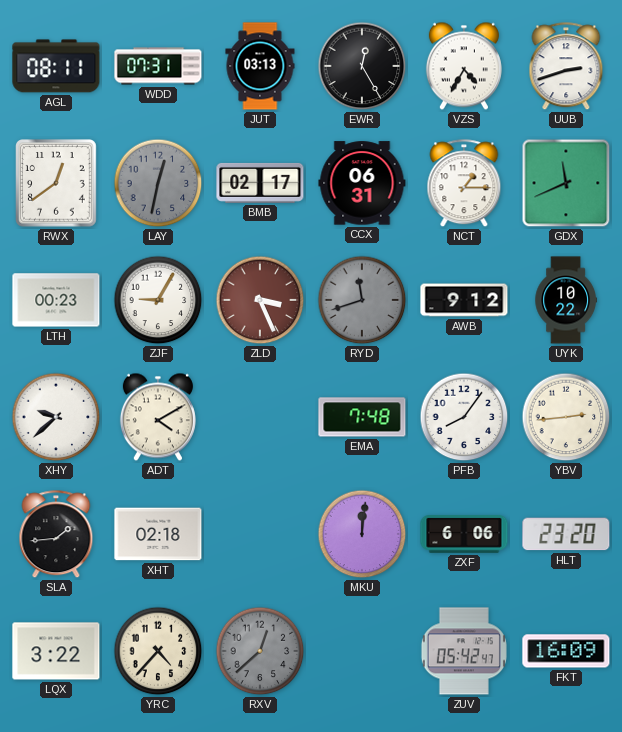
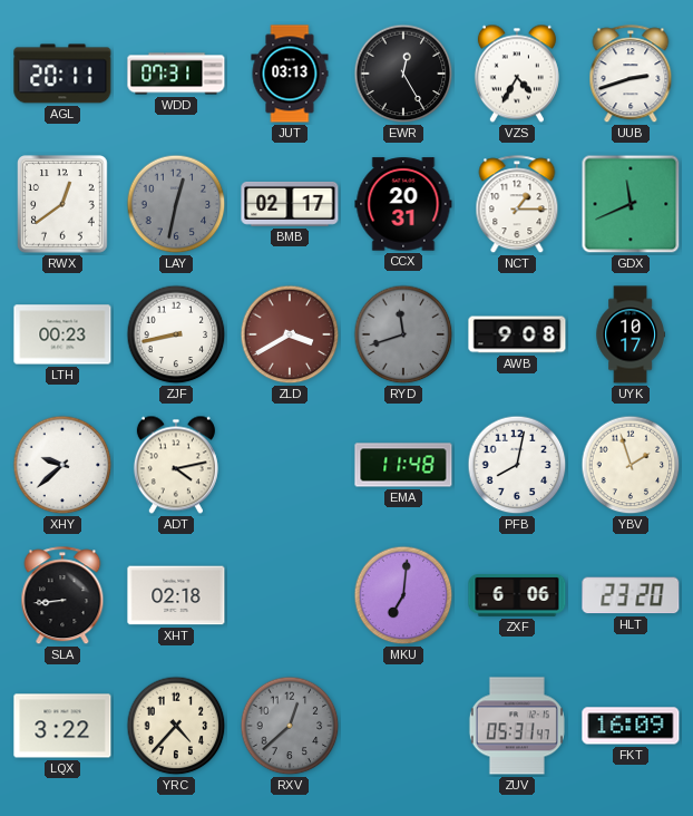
AGL: 08:11 -> 20:11 (62, 74)
CCX: 06:31 -> 20:31 (403, 204)
ZJF: 9:05 -> 8:43 (176, 334)
ZLD: 3:26 -> 3:40 (290, 334)
AWB: 9:12 -> 9:08 (517, 334)
UYK: 10:22 -> 10:17 (629, 334)
ADT: 4:10 -> 4:13 (176, 465)
EMA: 7:48 -> 11:48 (403, 465)
PFB: 8:06 -> 8:02 (517, 465)
YBV: 2:44 -> 1:57 (631, 465)
SLA: 1:44 -> 8:44 (62, 596)
MKU: 12:01 -> 7:01 (403, 595)
ZUV: 05:42 -> 05:31 (517, 726)
